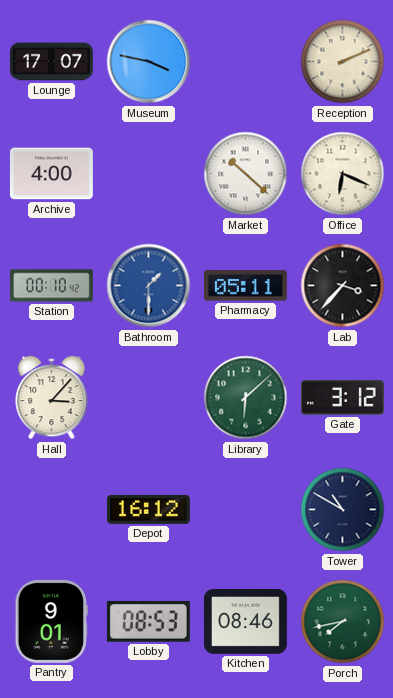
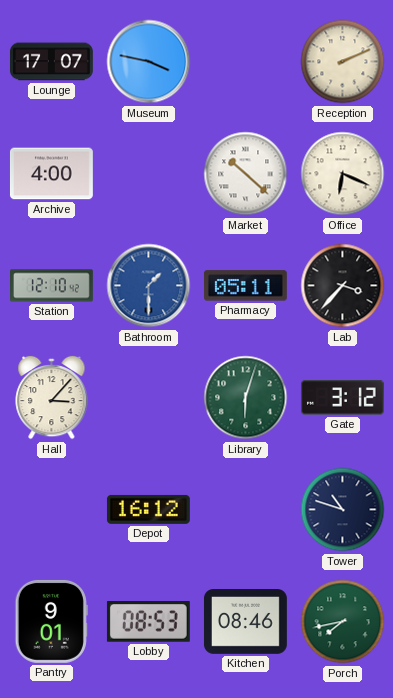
Station: 00:10 -> 12:10 (52, 286)
Library: 6:08 -> 6:03 (246, 398)
Tower: 10:50 -> 10:48 (343, 510)
